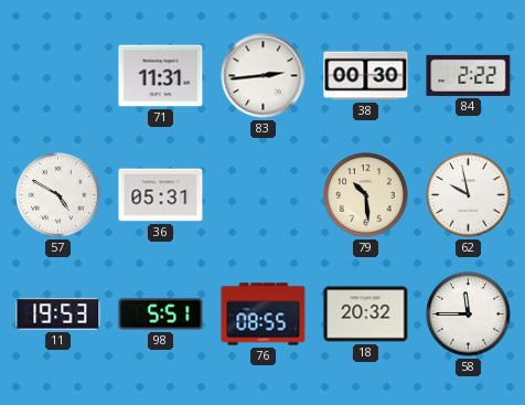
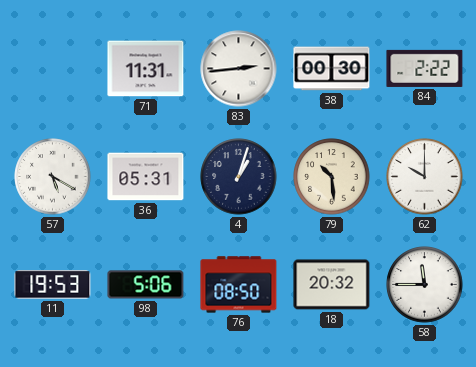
57: 4:50 -> 5:20 (53, 177)
4: none -> 1:03 (239, 177)
62: 9:58 -> 10:00 (425, 177)
98: 5:51 -> 5:06 (146, 285)
76: 08:55 -> 08:50 (239, 285)
